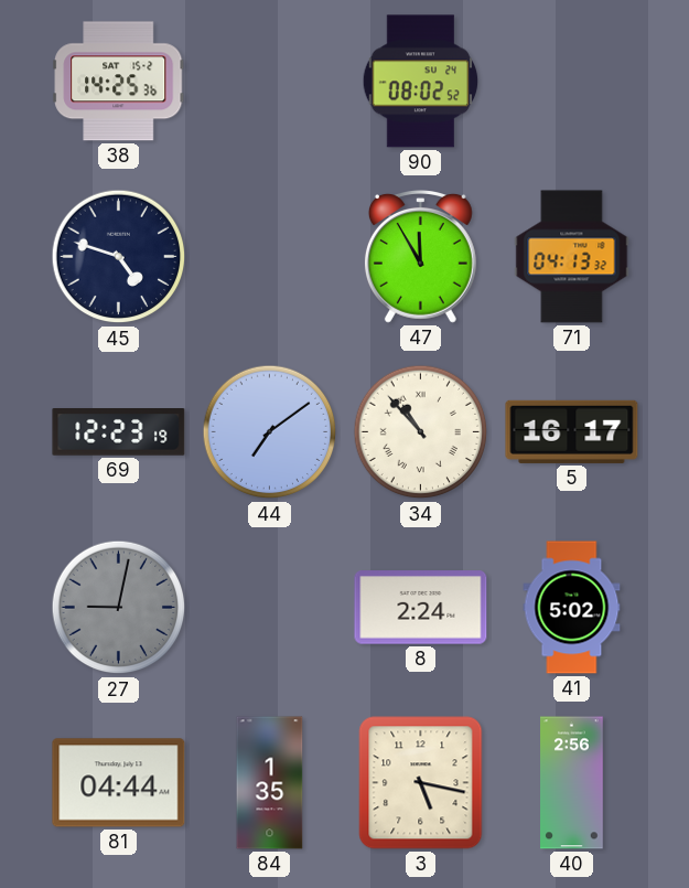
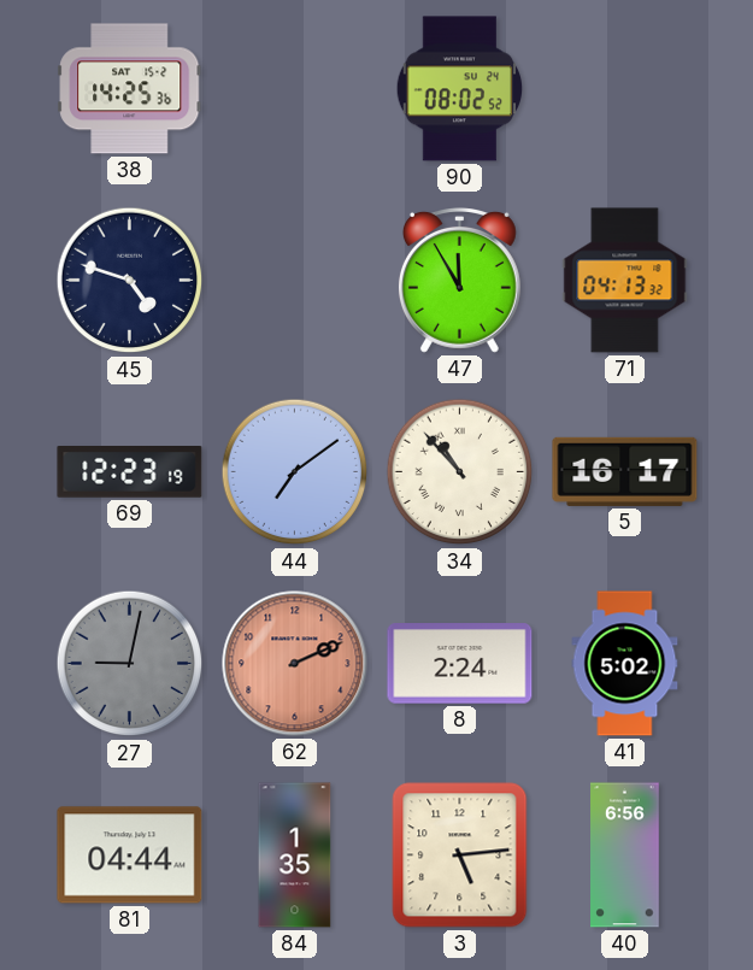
62: none -> 2:11 (295, 664)
3: 5:17 -> 5:14 (460, 856)
40: 2:56 -> 6:56 (625, 856)
